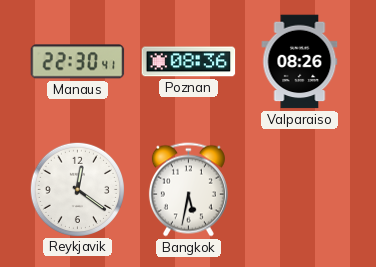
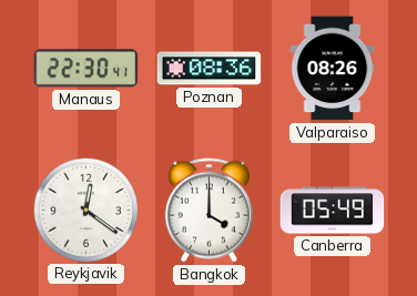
Bangkok: 5:32 -> 4:00 (208, 211)
Canberra: none -> 05:49 (333, 211)
